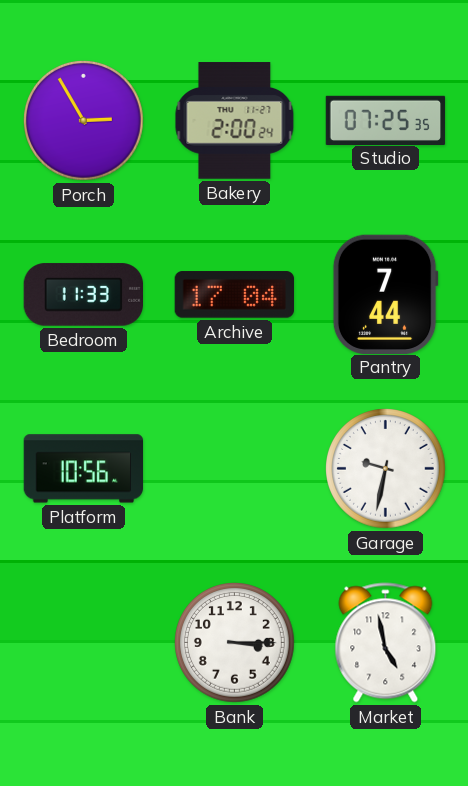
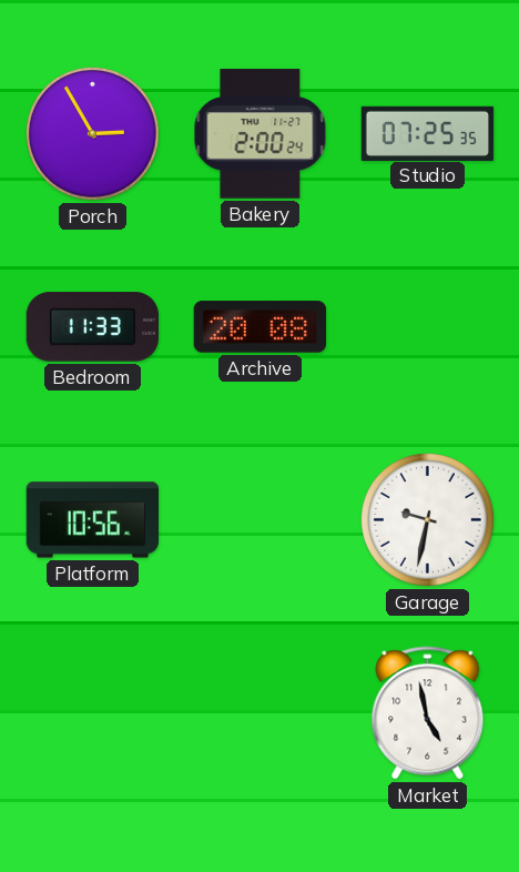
Archive: 17:04 -> 20:08 (259, 327)
Pantry: 7:44 -> none (385, 294)
Bank: 3:15 -> none (235, 643)
